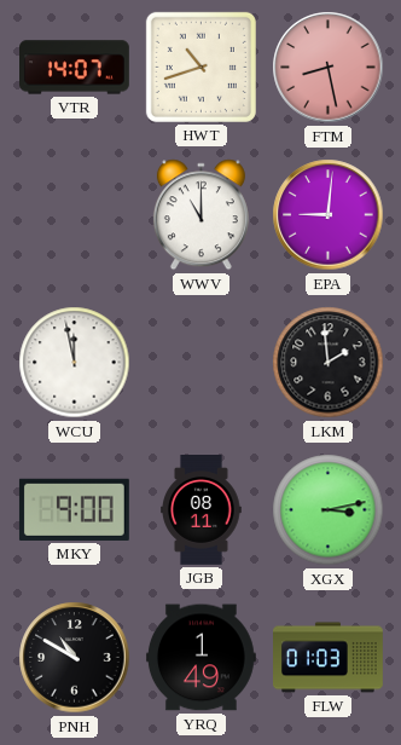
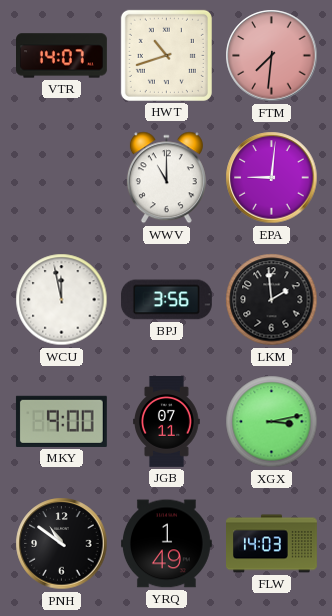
FTM: 8:28 -> 7:31 (272, 56)
BPJ: none -> 3:56 (166, 300)
JGB: 08:11 -> 07:11 (167, 422)
PNH: 10:50 -> 10:51 (62, 544)
FLW: 01:03 -> 14:03 (272, 544)
